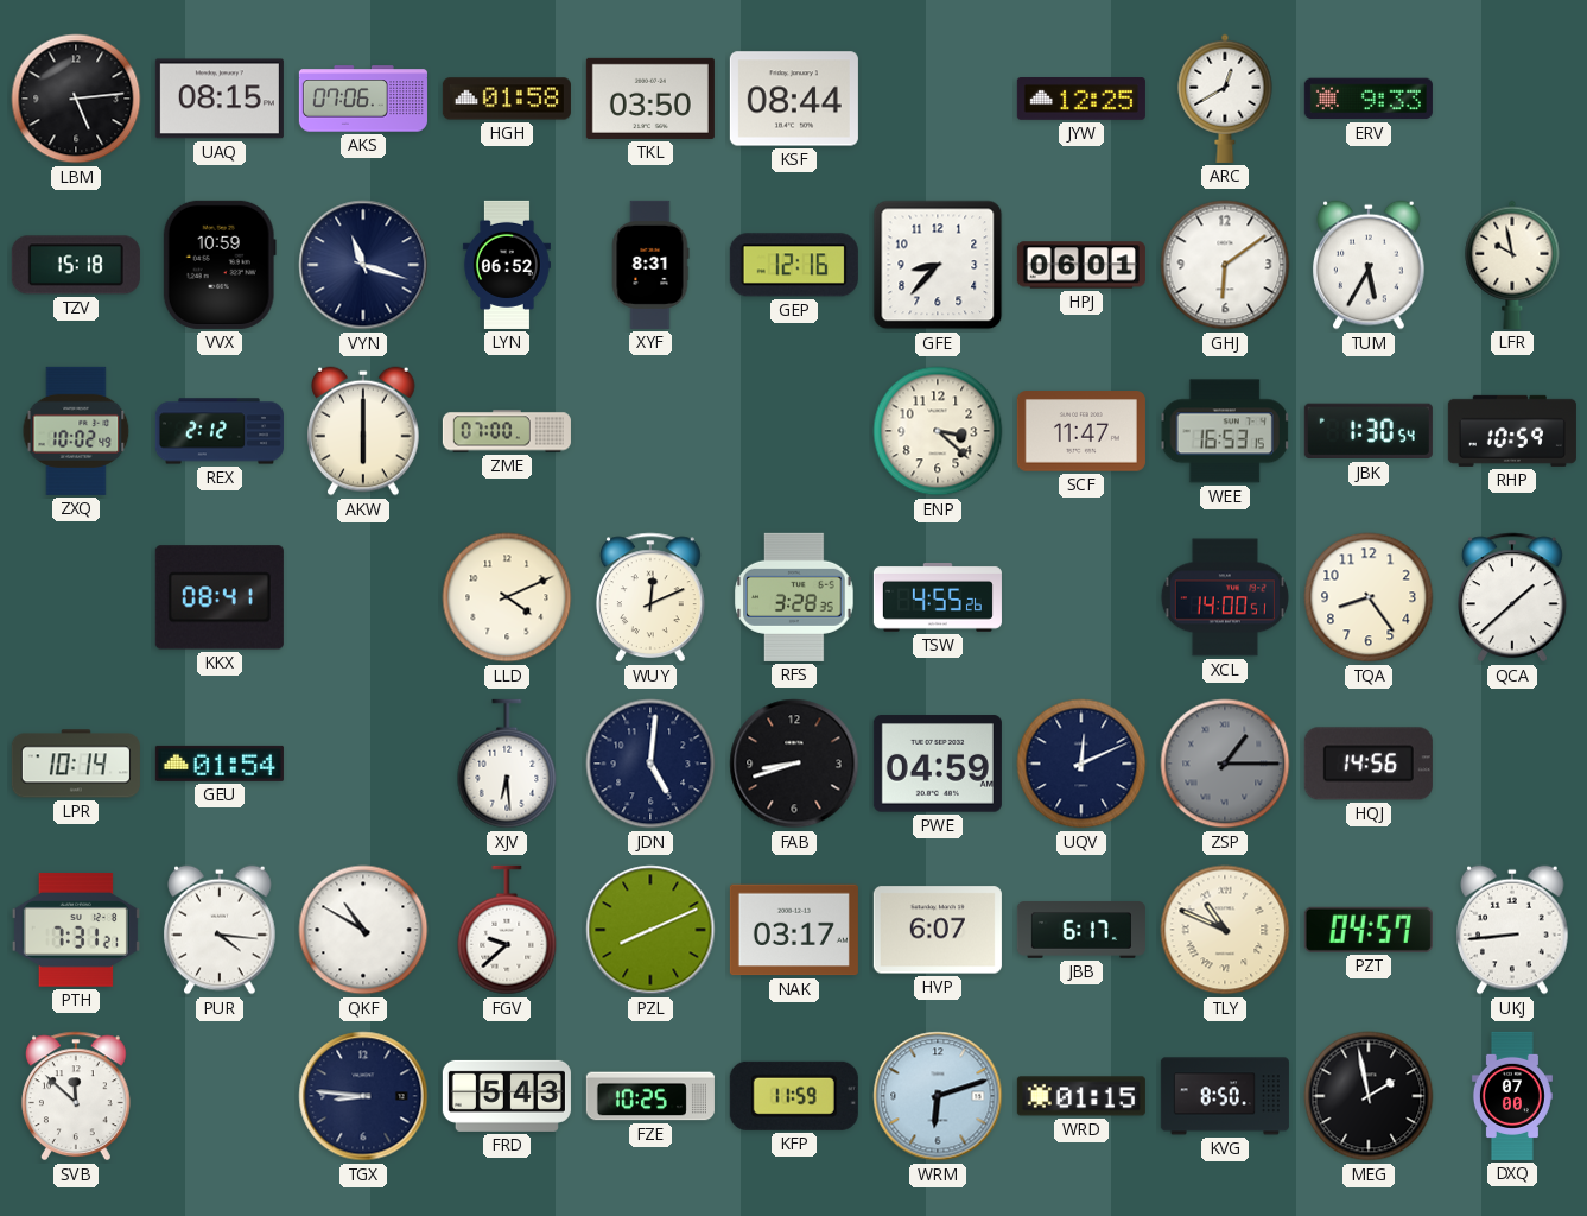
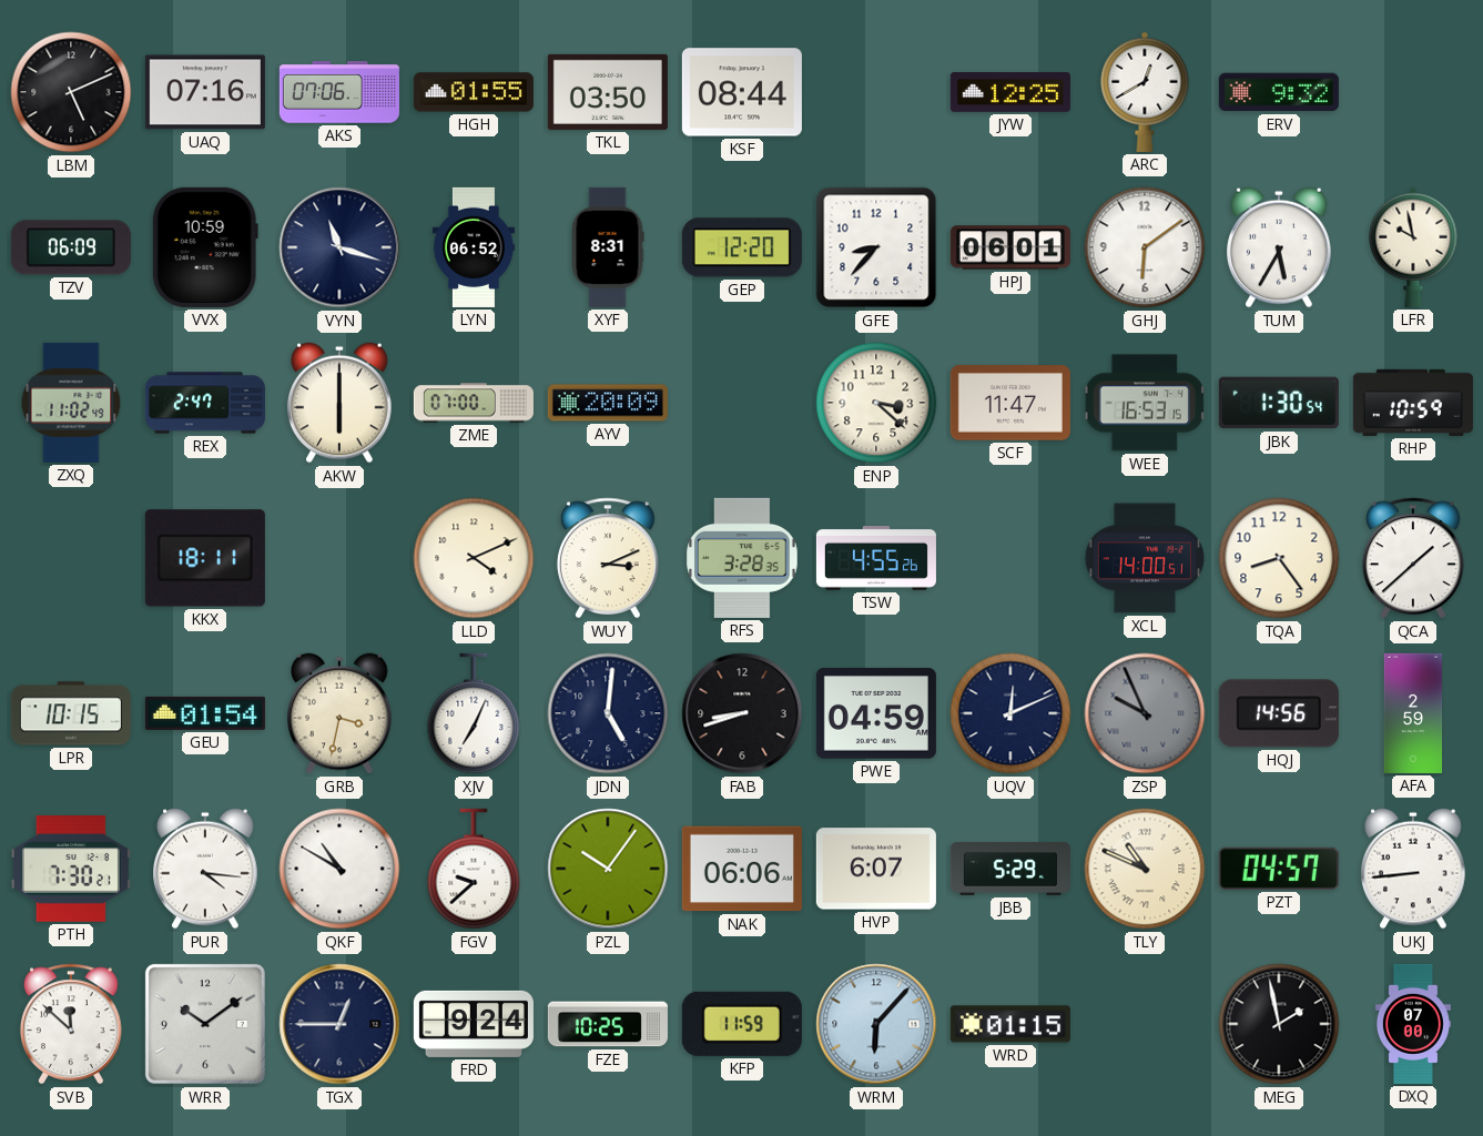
LBM: 5:14 -> 5:11 (71, 92)
UAQ: 08:15 -> 07:16 (205, 92)
HGH: 01:58 -> 01:55 (474, 92)
ERV: 9:33 -> 9:32 (1279, 92)
TZV: 15:18 -> 06:09 (71, 247)
GEP: 12:16 -> 12:20 (742, 247)
ZXQ: 10:02 -> 11:02 (71, 403)
REX: 2:12 -> 2:47 (205, 403)
AYV: none -> 20:09 (608, 403)
KKX: 08:41 -> 18:11 (205, 558)
WUY: 12:11 -> 3:11 (608, 558)
LPR: 10:14 -> 10:15 (71, 713)
GRB: none -> 3:32 (339, 713)
XJV: 6:29 -> 7:04 (474, 713)
ZSP: 1:15 -> 9:56 (1145, 713)
AFA: none -> 2:59 (1413, 713)
PTH: 7:31 -> 7:30 (71, 869)
PZL: 8:11 -> 10:06 (608, 869)
NAK: 03:17 -> 06:06 (742, 869)
JBB: 6:17 -> 5:29 (1010, 869)
WRR: none -> 10:09 (205, 1024)
TGX: 8:46 -> 12:45 (339, 1024)
FRD: 5:43 -> 9:24 (474, 1024)
WRM: 6:12 -> 6:07 (876, 1024)
KVG: 8:50 -> none (1225, 1096)
